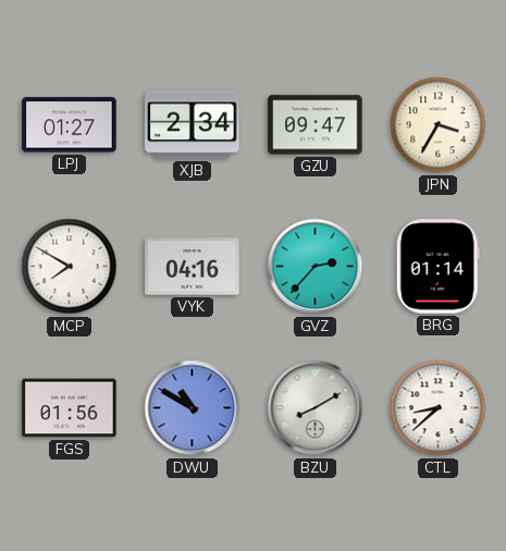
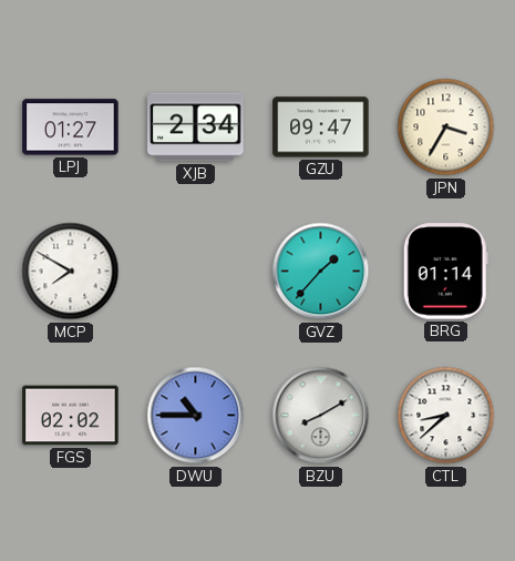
VYK: 04:16 -> none (193, 267)
GVZ: 2:37 -> 1:37 (321, 272)
FGS: 01:56 -> 02:02 (71, 416)
DWU: 10:50 -> 10:45 (196, 416)
